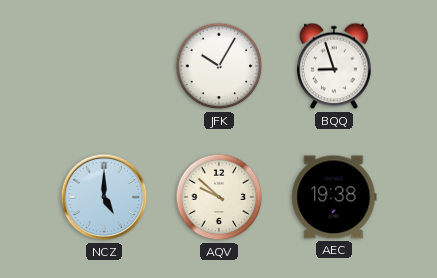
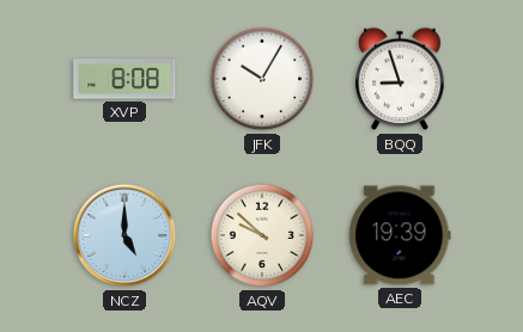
XVP: none -> 8:08 (124, 79)
AEC: 19:38 -> 19:39 (400, 235)
